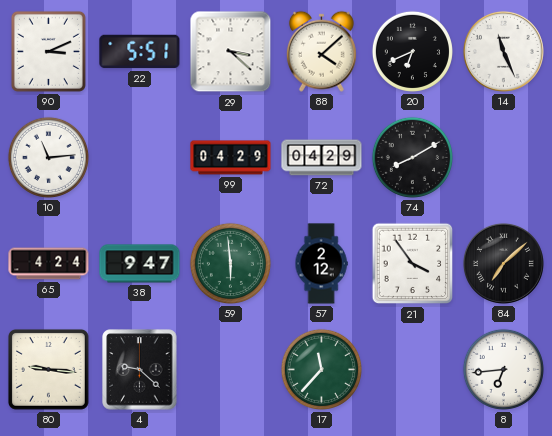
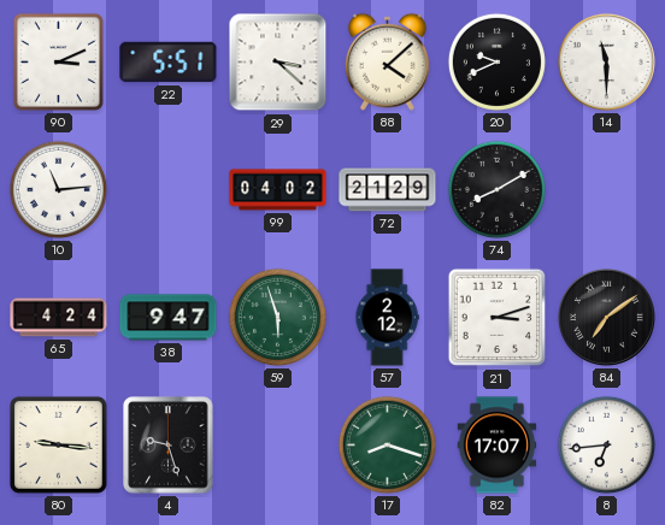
20: 6:41 -> 9:41 (496, 61)
14: 11:26 -> 11:30 (606, 61)
99: 04:29 -> 04:02 (278, 190)
72: 04:29 -> 21:29 (388, 190)
59: 5:59 -> 5:57 (277, 317)
21: 3:54 -> 3:12 (498, 318)
84: 7:08 -> 7:09 (606, 317)
4: 9:22 -> 9:27 (169, 446)
17: 11:37 -> 8:18 (387, 444)
82: none -> 17:07 (498, 446)
